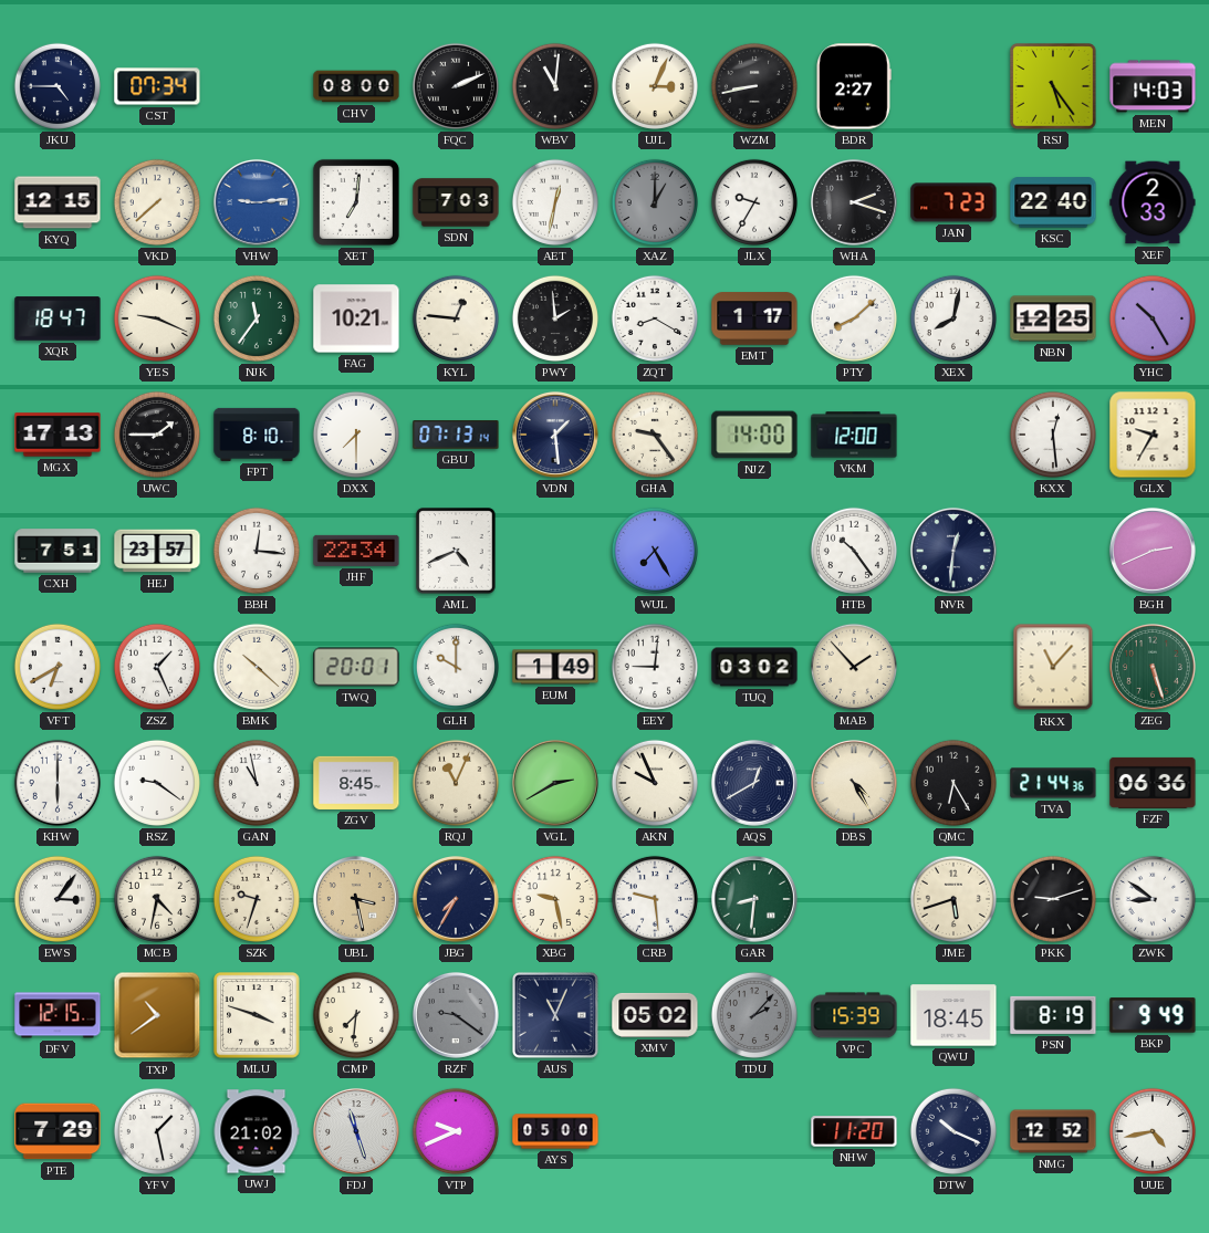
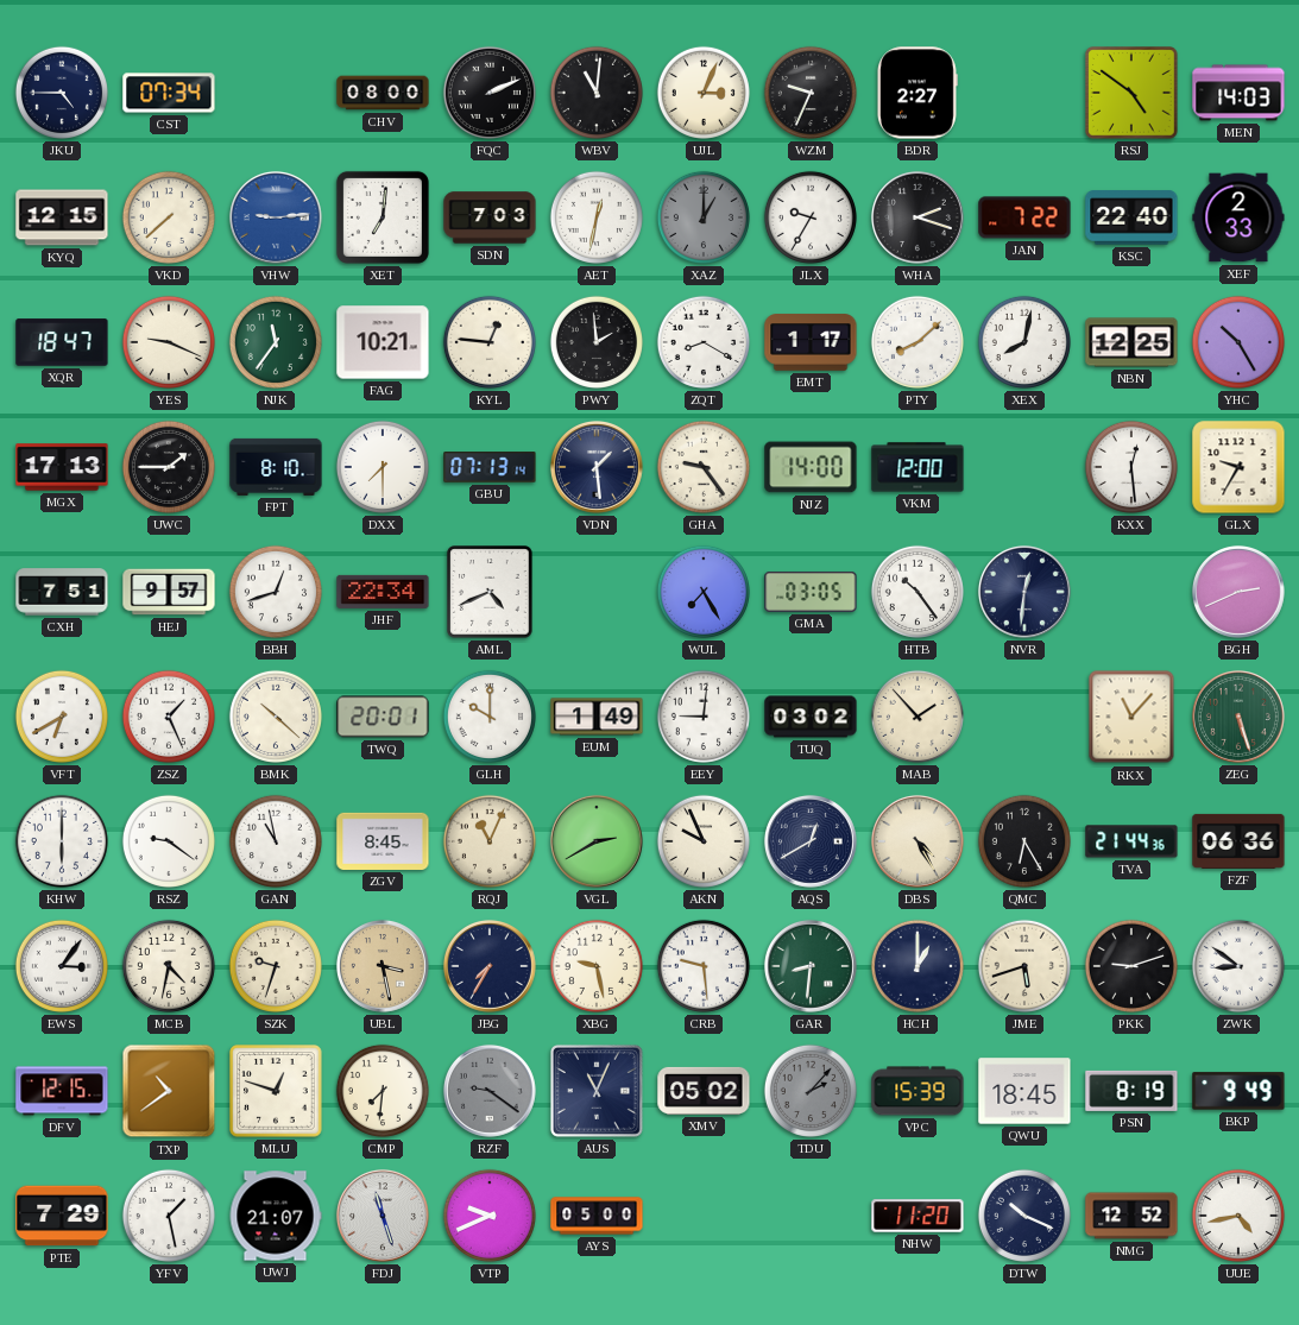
WZM: 8:43 -> 9:34 (811, 93)
RSJ: 5:24 -> 4:51 (1131, 93)
JAN: 7:23 -> 7:22 (1024, 217)
HEJ: 23:57 -> 9:57 (169, 592)
BBH: 12:16 -> 12:42 (276, 592)
GMA: none -> 03:05 (811, 592)
HCH: none -> 1:00 (918, 966)
MLU: 3:48 -> 12:48 (276, 1091)
UWJ: 21:02 -> 21:07 (276, 1216)
